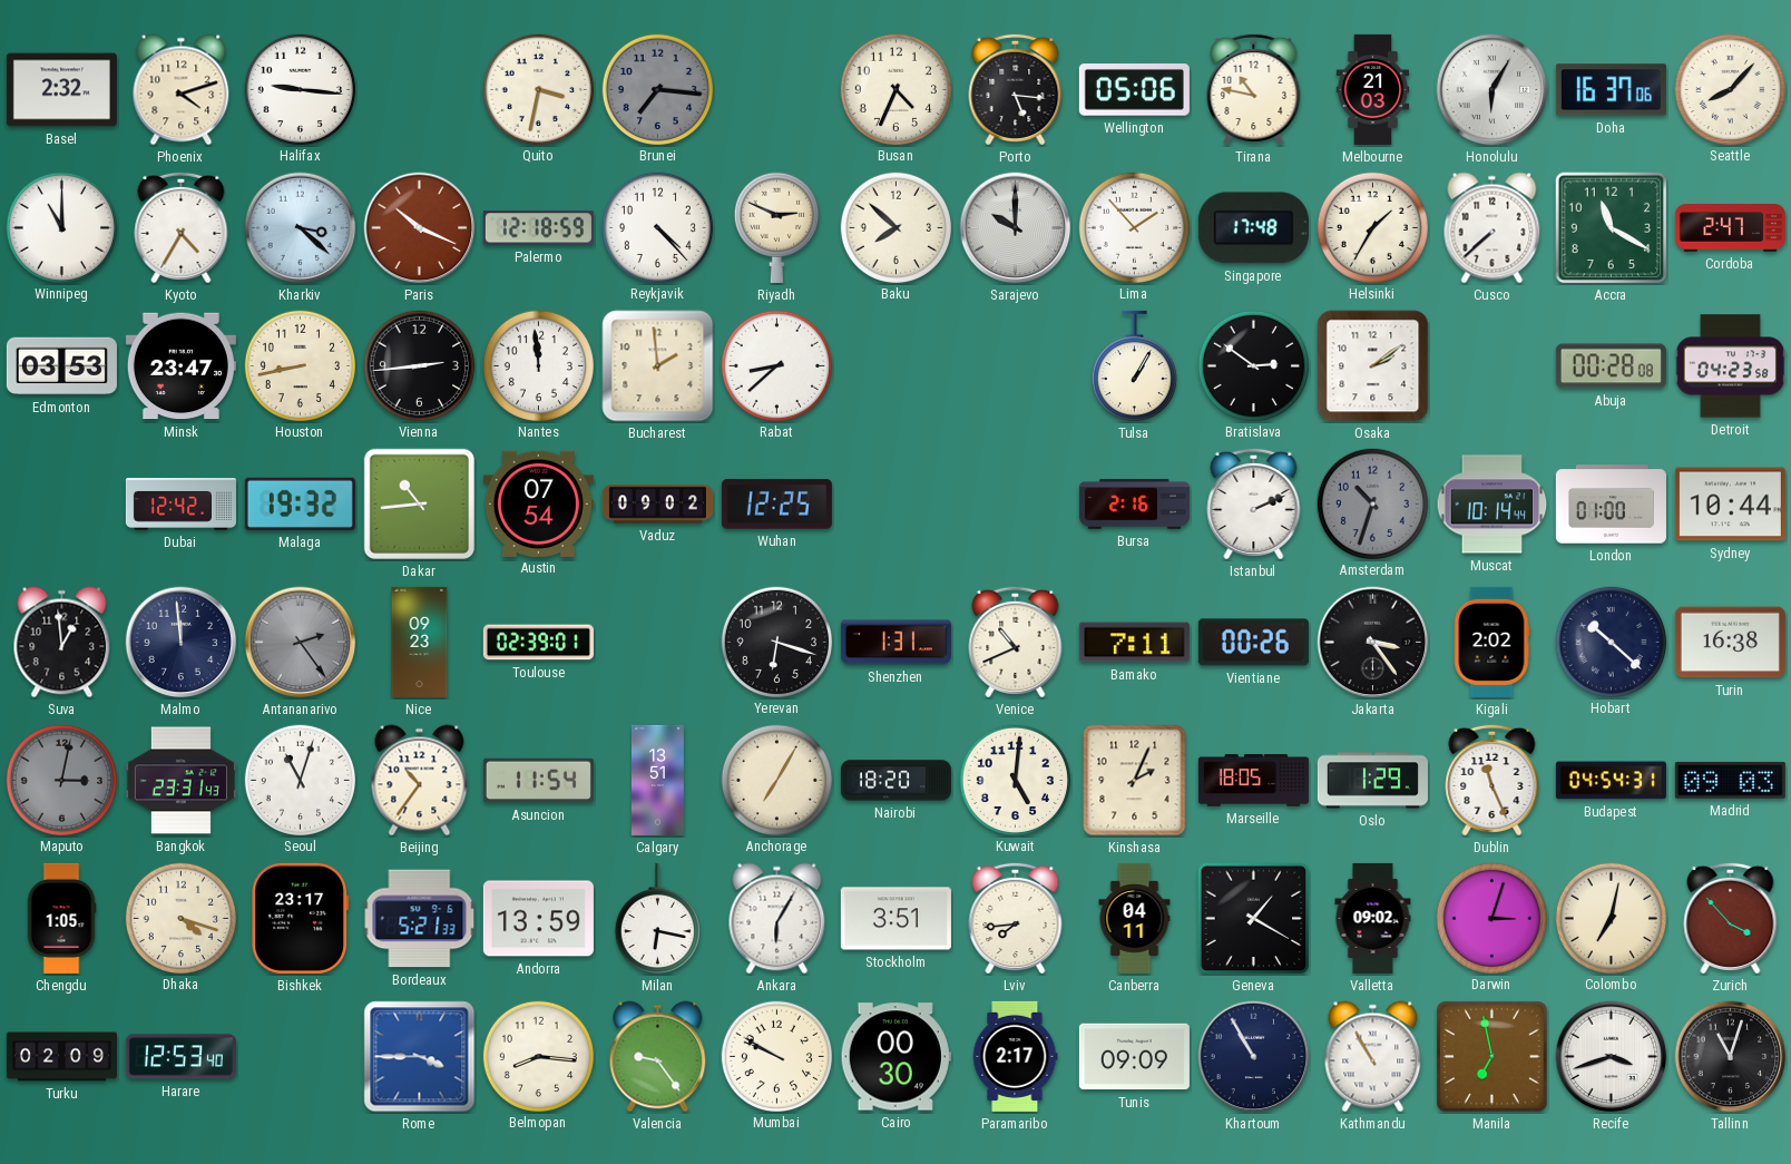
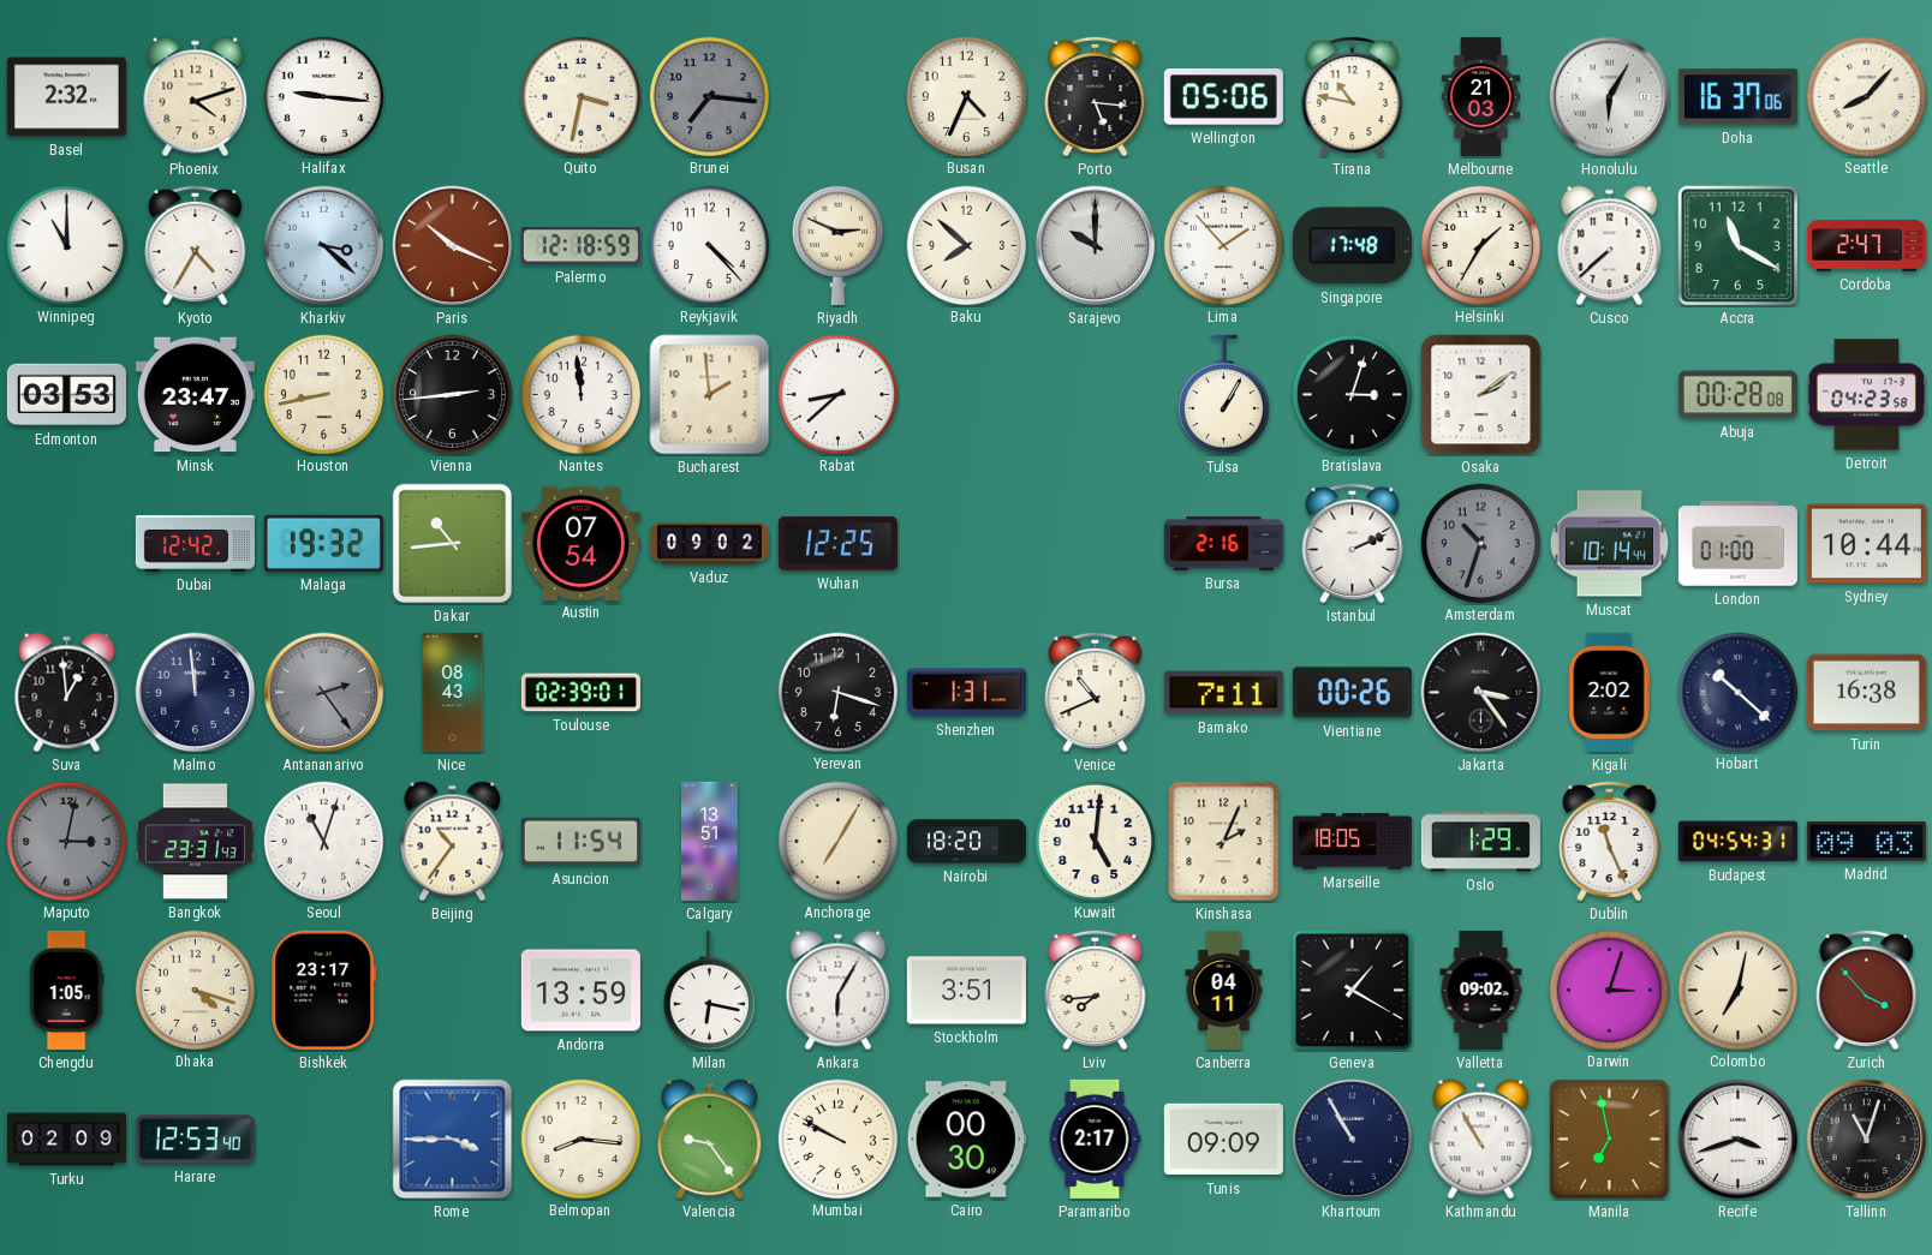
Bratislava: 2:51 -> 3:03 (1352, 394)
Nice: 09:23 -> 08:43 (453, 692)
Bordeaux: 5:21 -> none (420, 919)
